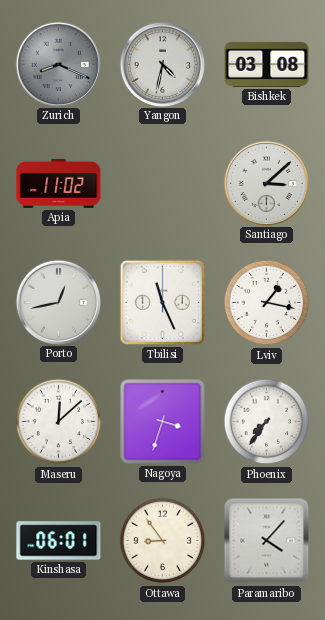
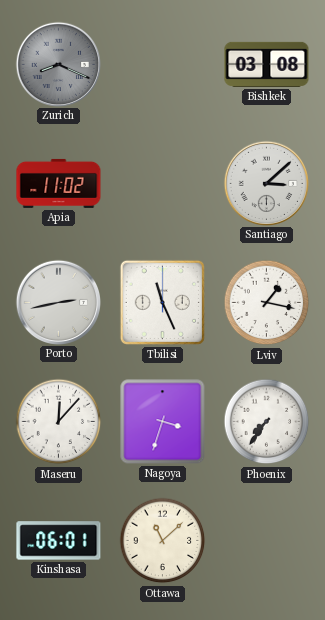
Yangon: 4:32 -> none (162, 64)
Porto: 12:43 -> 2:43 (58, 302)
Maseru: 12:08 -> 12:07 (59, 422)
Ottawa: 8:54 -> 11:08 (163, 541)
Paramaribo: 4:07 -> none (267, 541)
